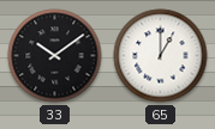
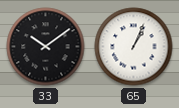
65: 1:00 -> 1:04 (134, 47)
